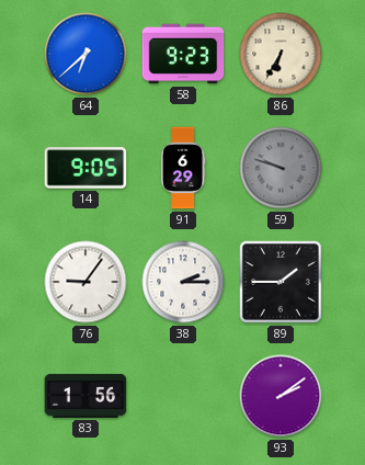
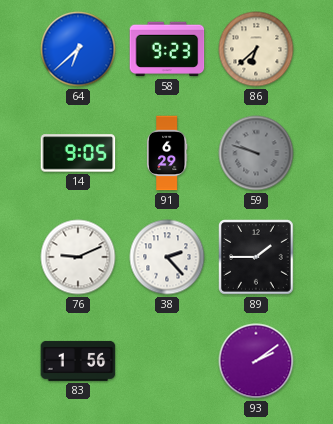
86: 6:35 -> 6:38 (256, 49)
76: 9:06 -> 9:11 (78, 257)
38: 2:15 -> 2:23 (167, 257)
